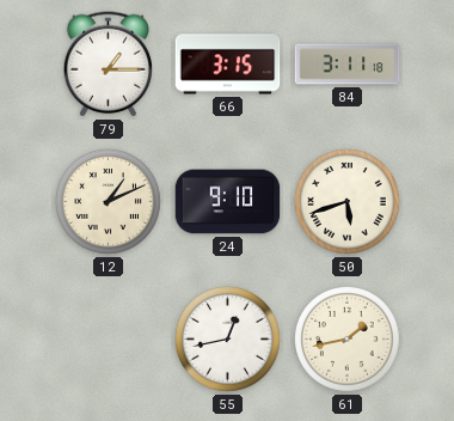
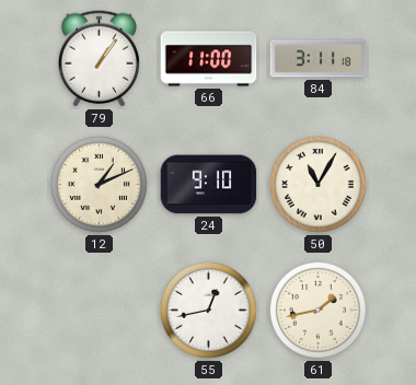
79: 1:15 -> 1:06 (99, 59)
66: 3:15 -> 11:00 (209, 59)
50: 5:42 -> 11:05 (317, 184)
